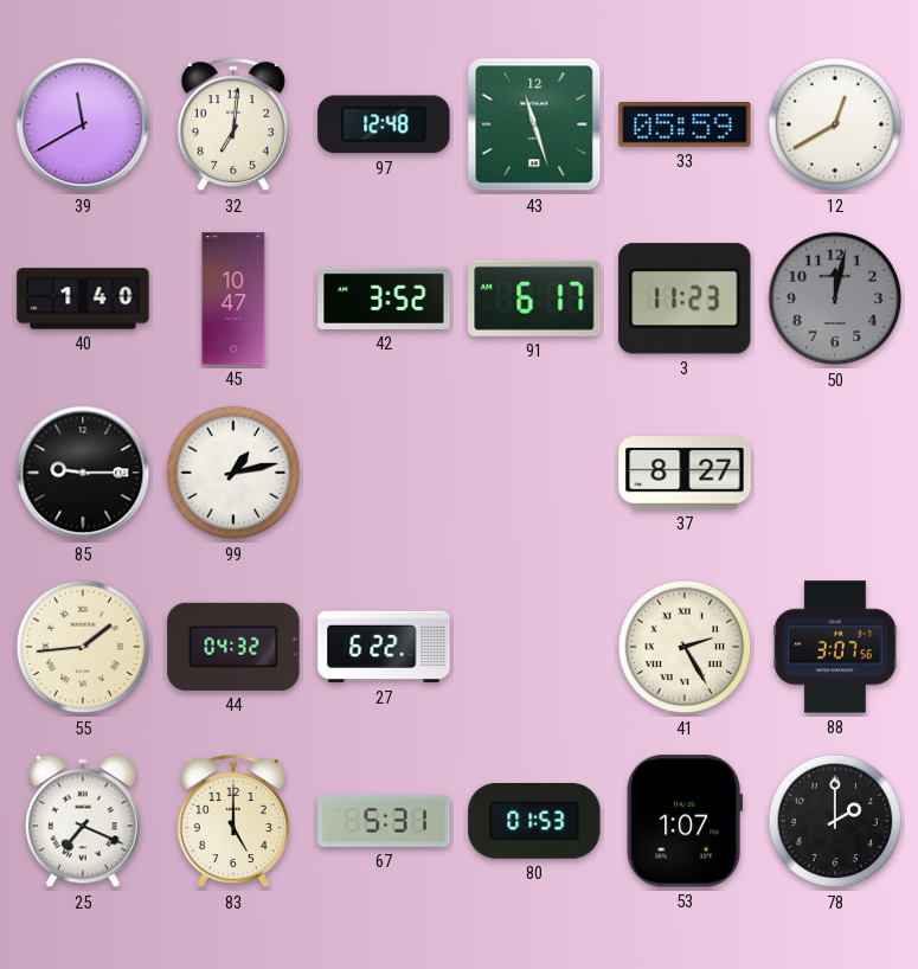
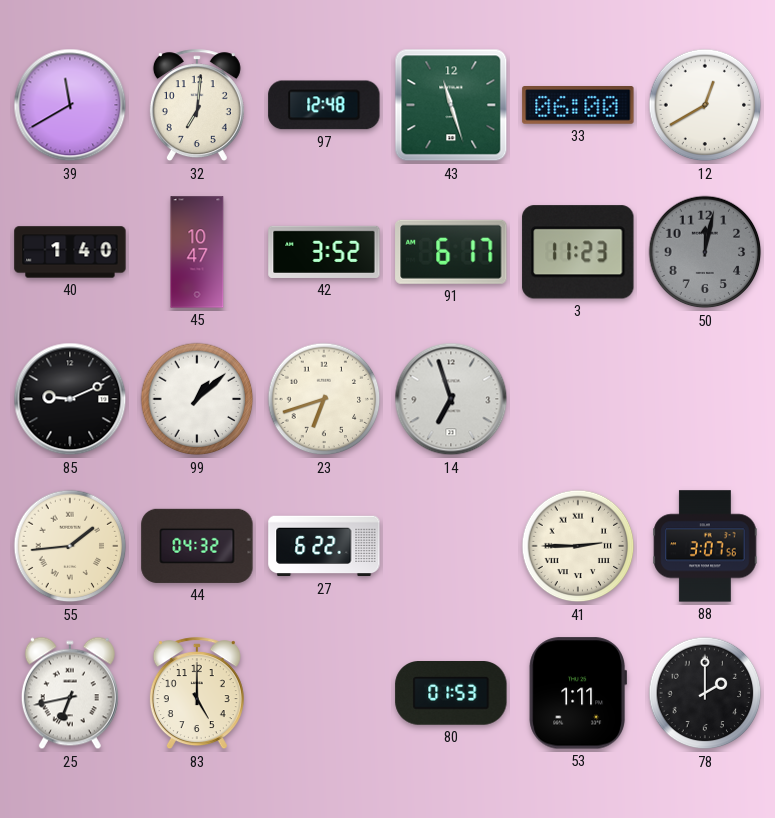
33: 05:59 -> 06:00 (578, 106)
85: 9:15 -> 9:11 (70, 399)
99: 1:13 -> 1:08 (197, 399)
23: none -> 6:42 (324, 399)
14: none -> 6:57 (451, 399)
37: 8:27 -> none (685, 473)
41: 2:25 -> 2:45 (578, 546)
25: 7:19 -> 6:43 (70, 693)
67: 5:31 -> none (384, 821)
53: 1:07 -> 1:11 (577, 693)
